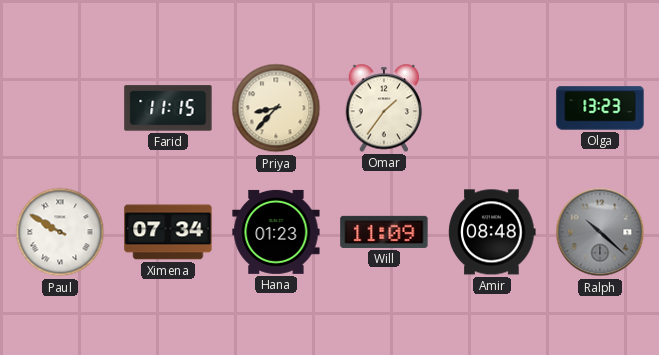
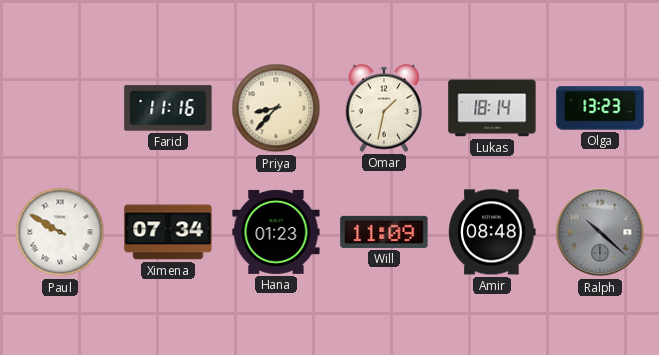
Farid: 11:15 -> 11:16 (168, 108)
Omar: 1:36 -> 1:32 (384, 108)
Lukas: none -> 18:14 (492, 108)
